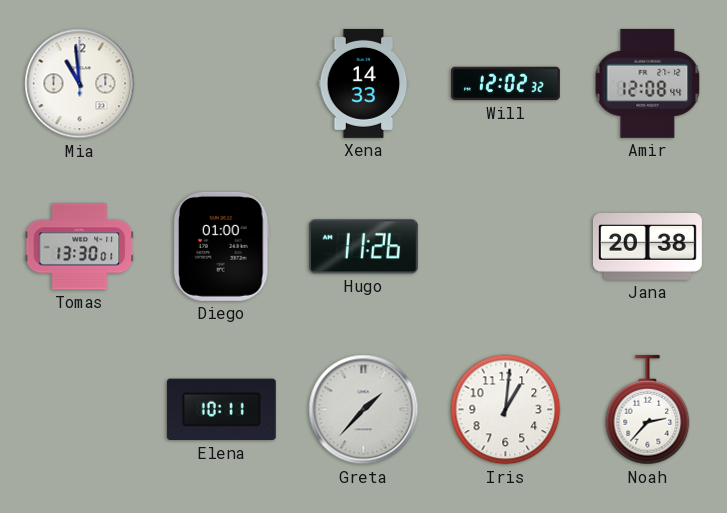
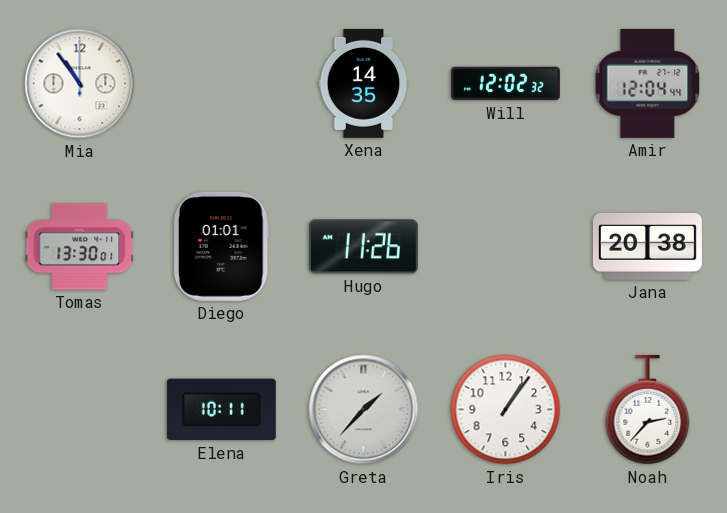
Mia: 10:59 -> 10:54 (80, 84)
Xena: 14:33 -> 14:35 (364, 83)
Amir: 12:08 -> 12:04 (648, 83)
Diego: 01:00 -> 01:01 (221, 246)
Iris: 1:01 -> 1:06 (506, 410)
